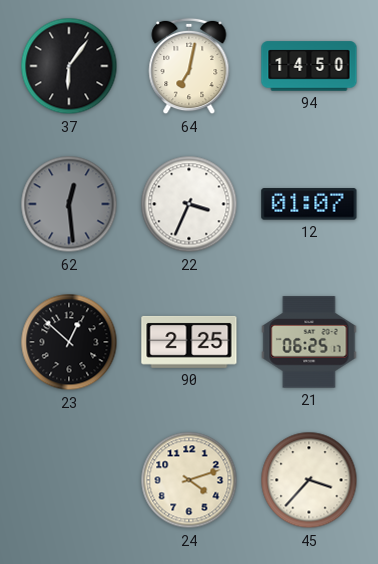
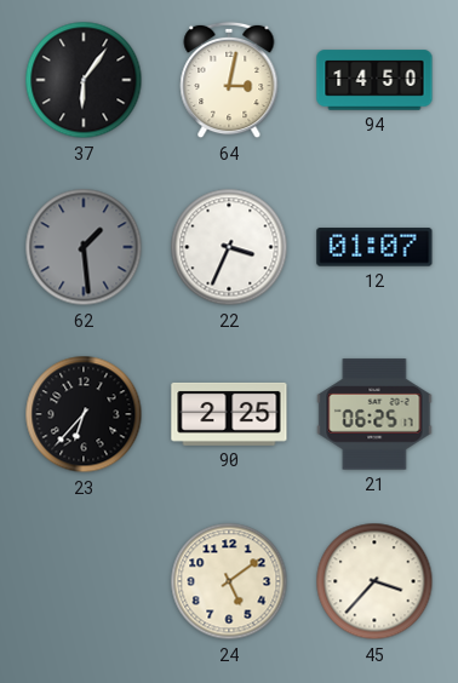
64: 7:02 -> 3:02 (229, 80)
62: 12:29 -> 1:29 (84, 247)
23: 12:52 -> 6:37 (84, 414)
24: 4:12 -> 5:09 (229, 581)
